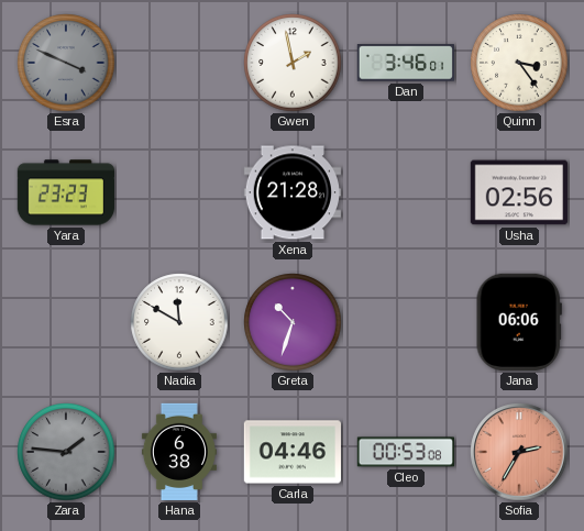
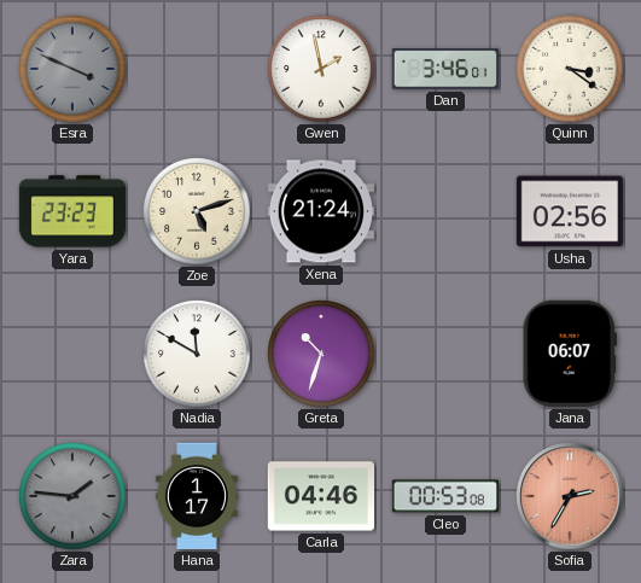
Quinn: 3:24 -> 3:21 (570, 69)
Zoe: none -> 5:12 (197, 211)
Xena: 21:28 -> 21:24 (320, 211)
Jana: 06:06 -> 06:07 (570, 354)
Hana: 6:38 -> 1:17 (197, 496)
